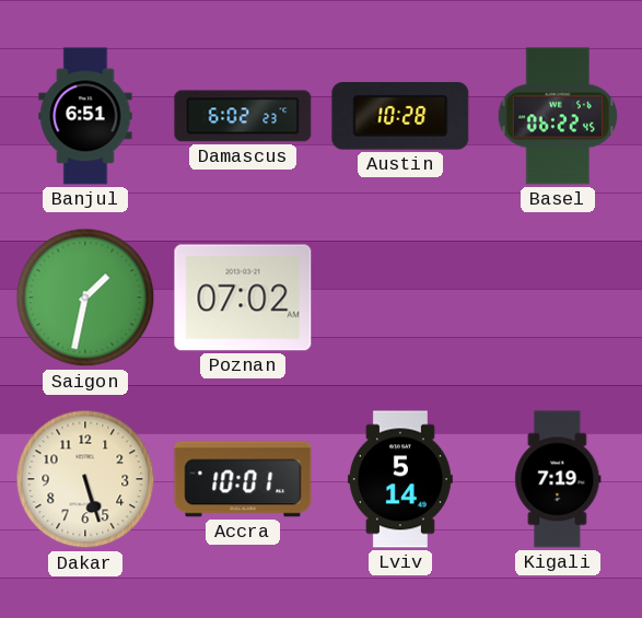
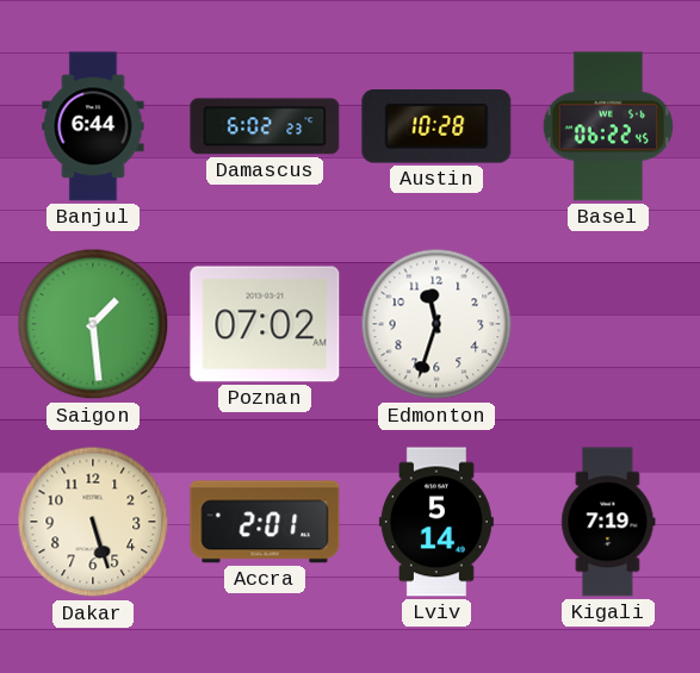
Banjul: 6:51 -> 6:44 (93, 126)
Saigon: 1:32 -> 1:29 (93, 324)
Edmonton: none -> 11:33 (436, 324)
Accra: 10:01 -> 2:01 (265, 522)
